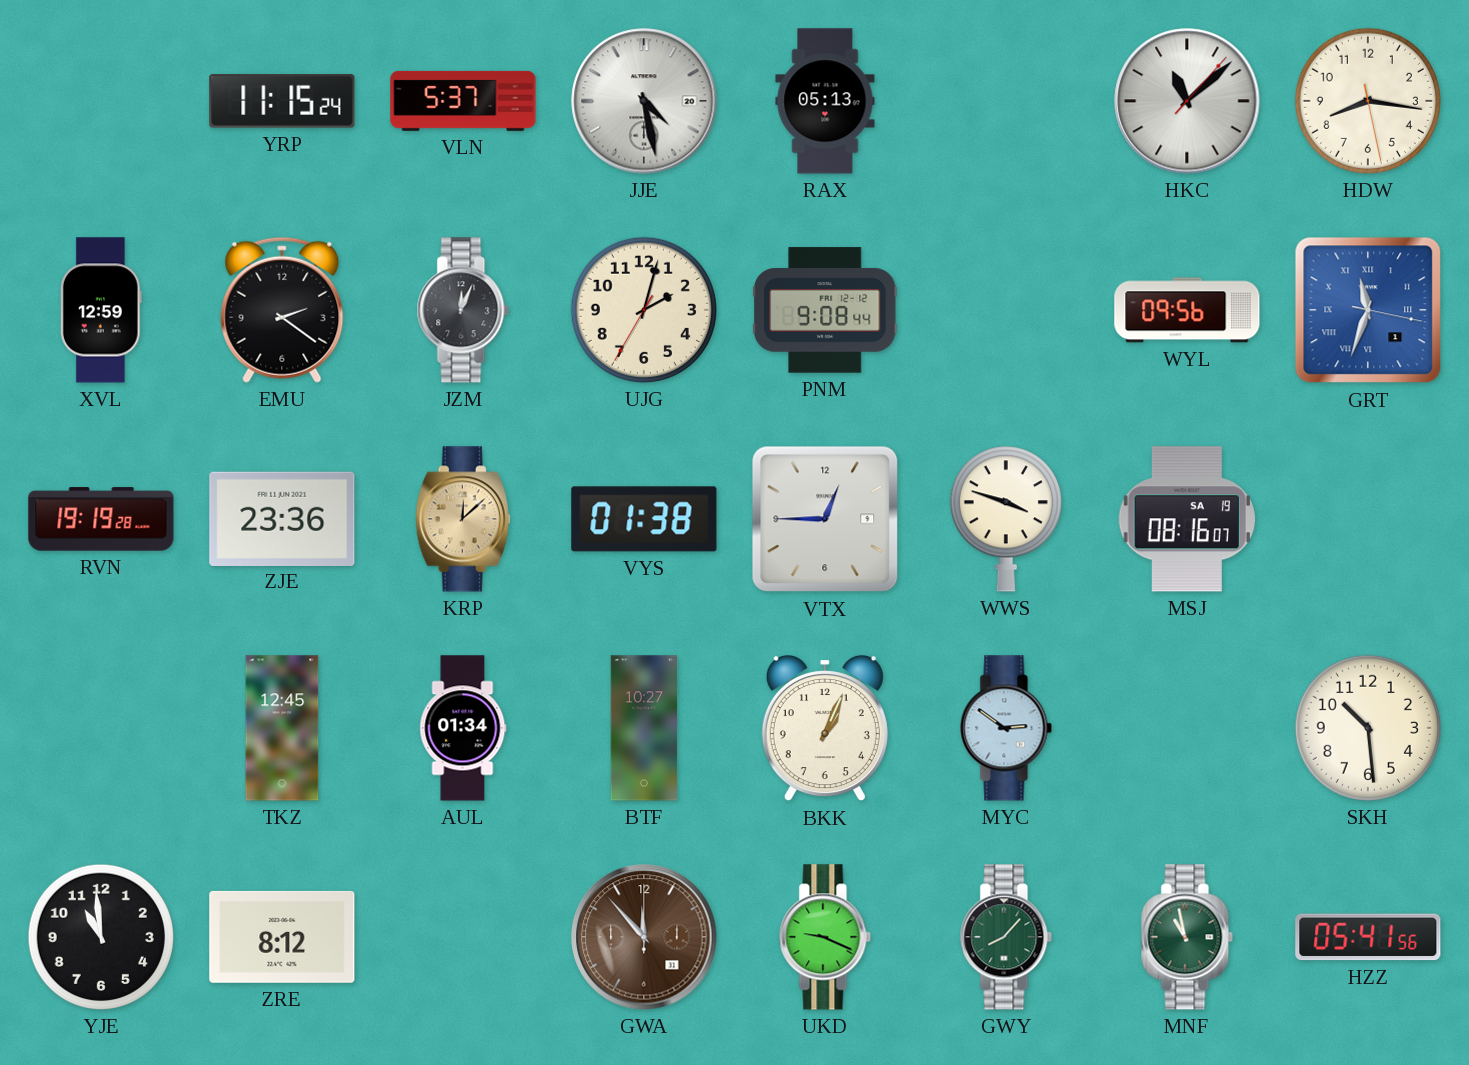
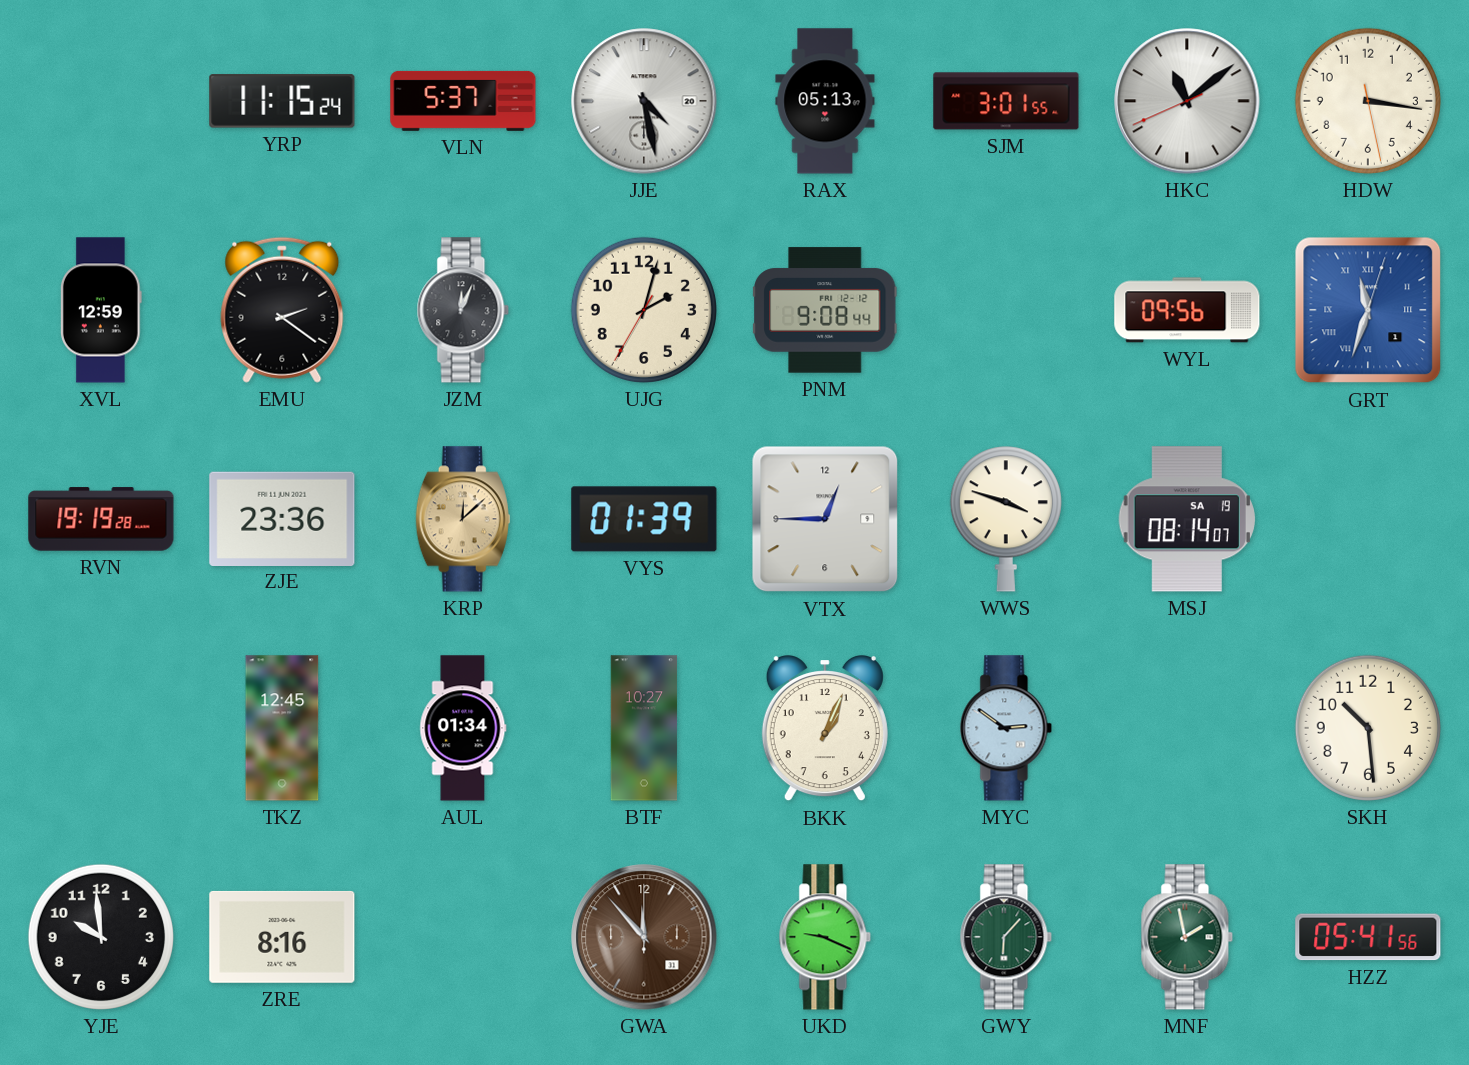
SJM: none -> 3:01 (1006, 101)
HKC: 11:08:07 -> 11:08:41 (1187, 101)
HDW: 8:16 -> 3:16 (1368, 101)
GRT: 11:33:17 -> 11:33:03 (1368, 310)
VYS: 01:38 -> 01:39 (644, 519)
MSJ: 08:16 -> 08:14 (1187, 519)
YJE: 10:59 -> 9:59 (101, 937)
ZRE: 8:12 -> 8:16 (282, 937)
GWY: 8:07 -> 6:07 (1006, 937)
MNF: 10:58 -> 1:58 (1187, 937)
